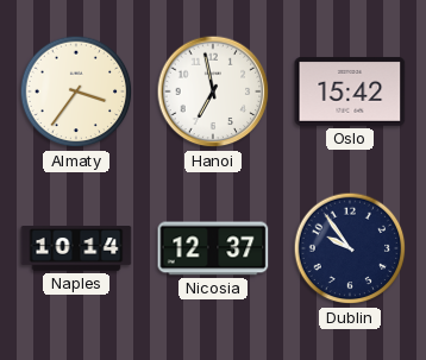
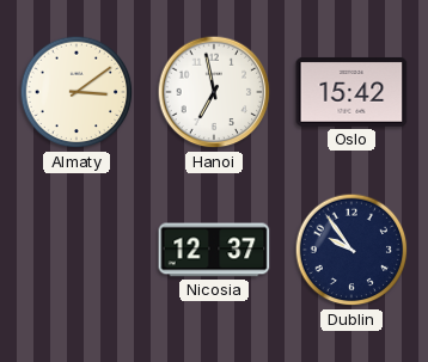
Almaty: 3:36 -> 3:09 (77, 92)
Naples: 10:14 -> none (76, 250)
